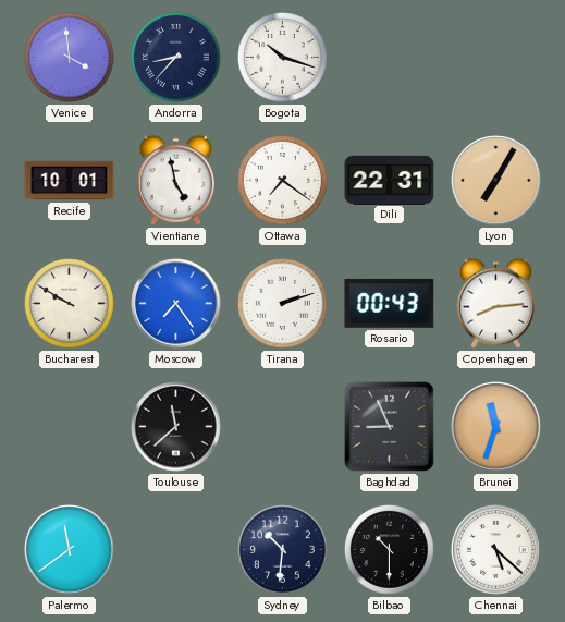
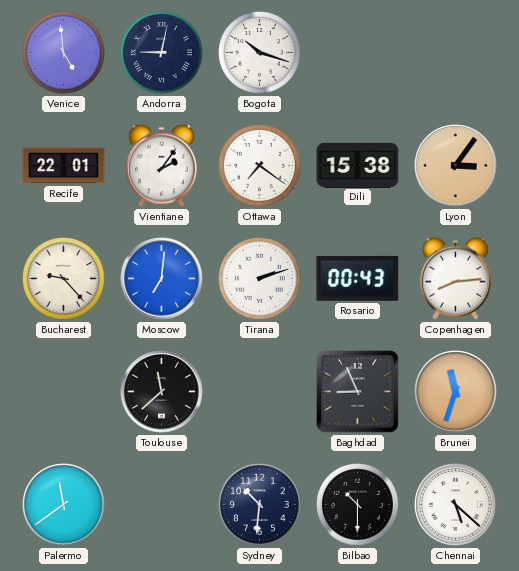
Venice: 3:59 -> 4:59 (64, 53)
Andorra: 8:37 -> 9:02 (162, 53)
Recife: 10:01 -> 22:01 (64, 166)
Vientiane: 4:58 -> 2:06 (161, 165)
Dili: 22:31 -> 15:38 (358, 165)
Lyon: 7:05 -> 3:06 (456, 166)
Bucharest: 9:50 -> 9:23 (64, 279)
Moscow: 7:24 -> 7:01 (162, 279)
